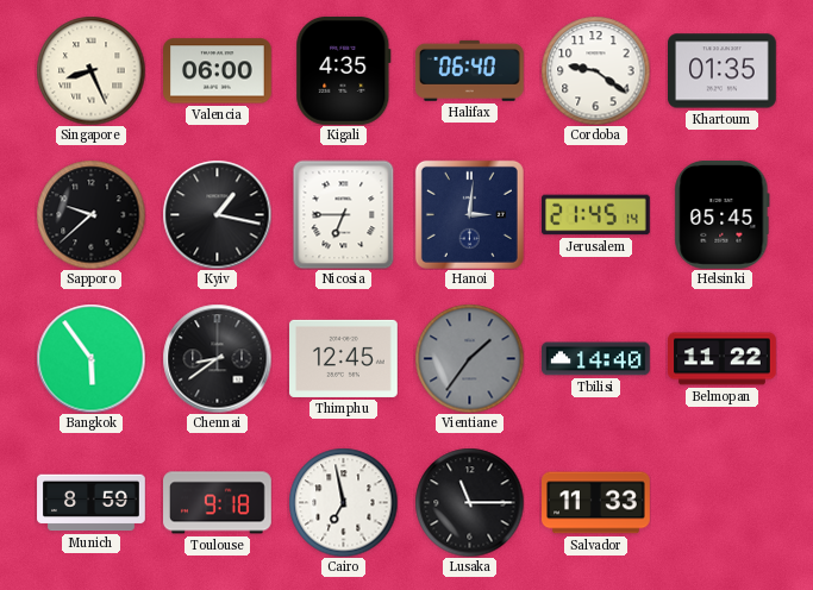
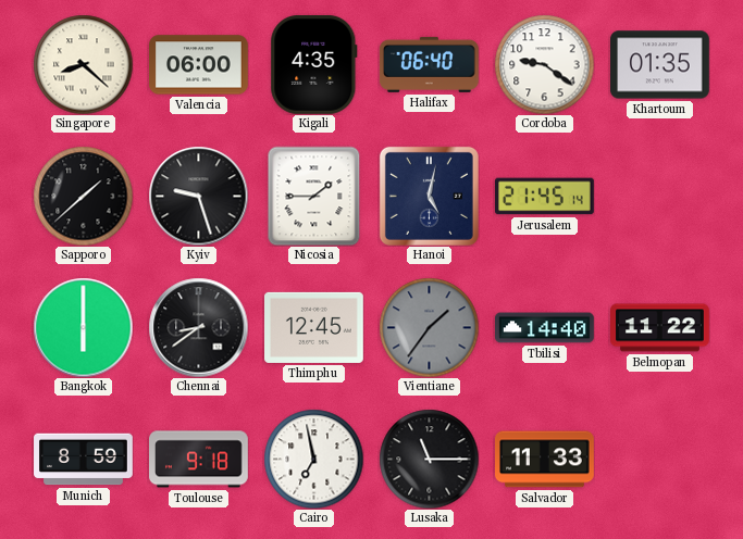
Singapore: 8:26 -> 8:22 (83, 64)
Sapporo: 9:38 -> 1:38 (83, 196)
Kyiv: 1:17 -> 9:27 (198, 196)
Nicosia: 6:45 -> 1:45 (314, 196)
Hanoi: 3:01 -> 5:02 (429, 196)
Helsinki: 05:45 -> none (723, 215)
Bangkok: 5:54 -> 6:00 (83, 327)
